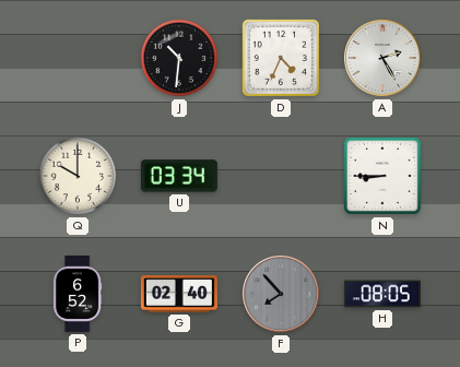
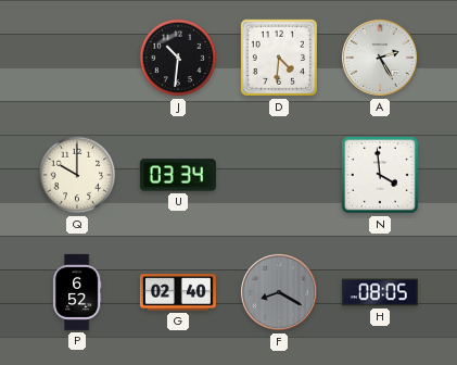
D: 4:34 -> 4:31 (279, 58)
N: 8:45 -> 3:59 (381, 176)
F: 7:53 -> 8:20 (279, 292)
